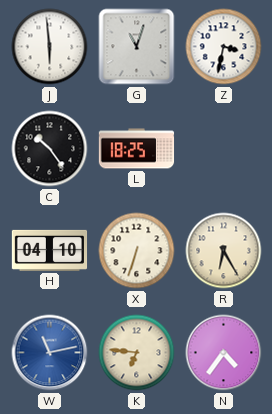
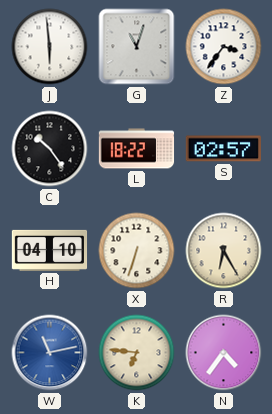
Z: 3:32 -> 3:36 (224, 47)
L: 18:25 -> 18:22 (137, 149)
S: none -> 02:57 (223, 149)
